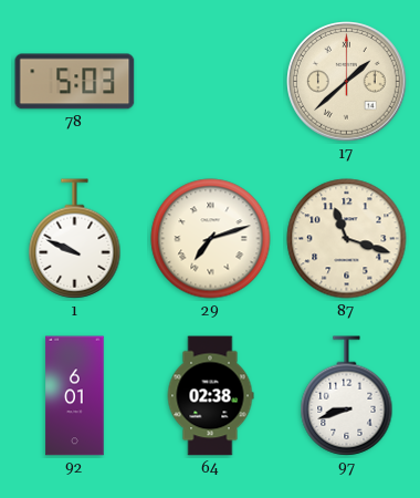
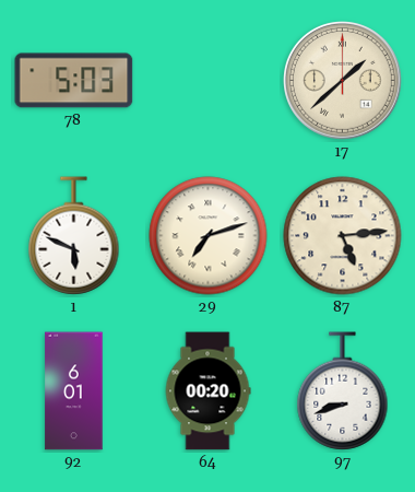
1: 9:49 -> 5:49 (74, 236)
87: 11:18 -> 5:14 (343, 236)
64: 02:38 -> 00:20 (207, 391)
